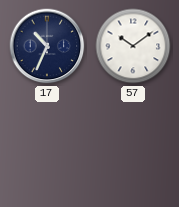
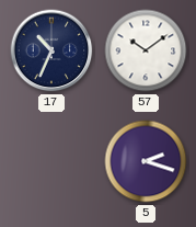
5: none -> 2:18 (146, 161)
